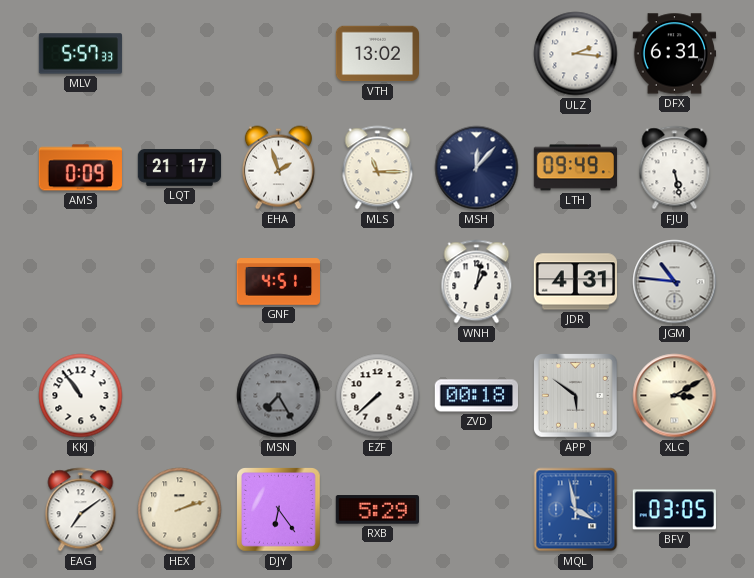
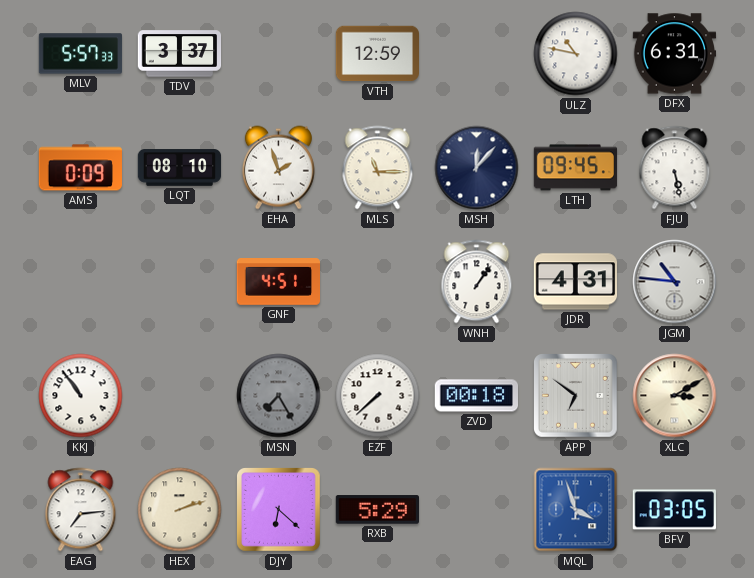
TDV: none -> 3:37 (180, 54)
VTH: 13:02 -> 12:59 (378, 54)
ULZ: 2:16 -> 10:47 (576, 54)
LQT: 21:17 -> 08:10 (180, 168)
LTH: 09:49 -> 09:45 (576, 168)
WNH: 1:02 -> 1:06 (477, 282)
APP: 5:51 -> 6:51 (576, 396)
EAG: 7:09 -> 7:14 (81, 510)
DJY: 6:24 -> 6:22 (279, 510)
MQL: 3:58 -> 3:57 (576, 510)
